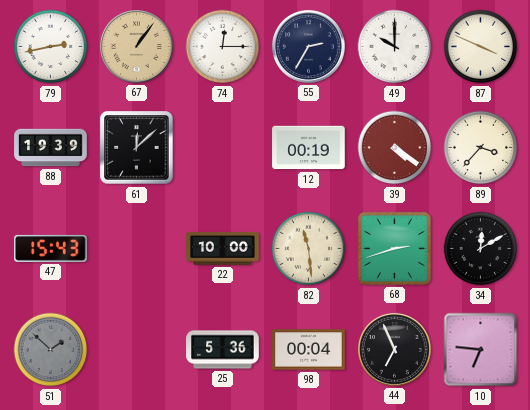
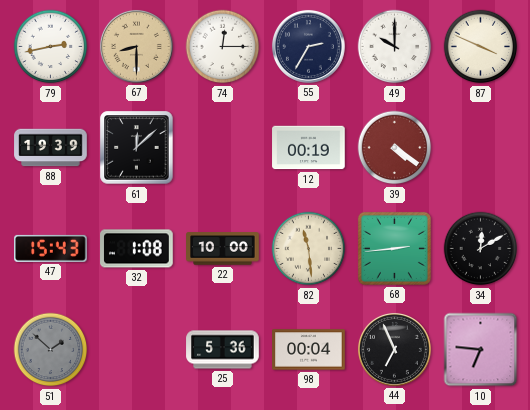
67: 1:06 -> 8:30 (136, 46)
89: 3:37 -> none (481, 148)
32: none -> 1:08 (137, 249)
68: 2:42 -> 2:44 (394, 248)
